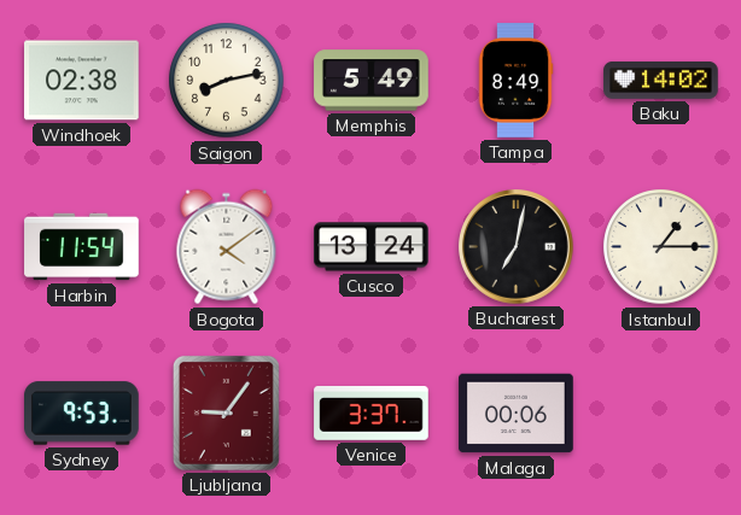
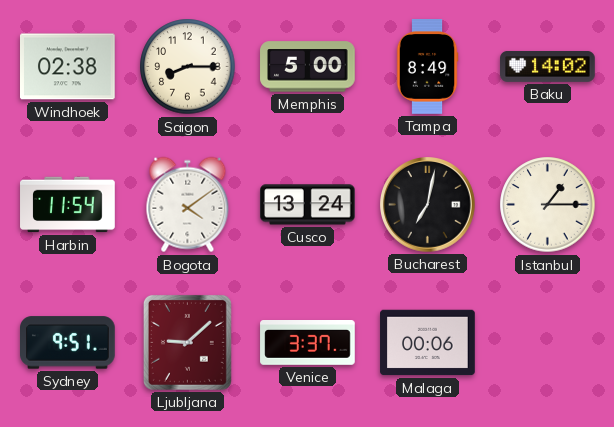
Saigon: 8:13 -> 8:15 (188, 67)
Memphis: 5:49 -> 5:00 (308, 67)
Sydney: 9:53 -> 9:51 (68, 343)
Ljubljana: 9:06 -> 9:08 (187, 342)
